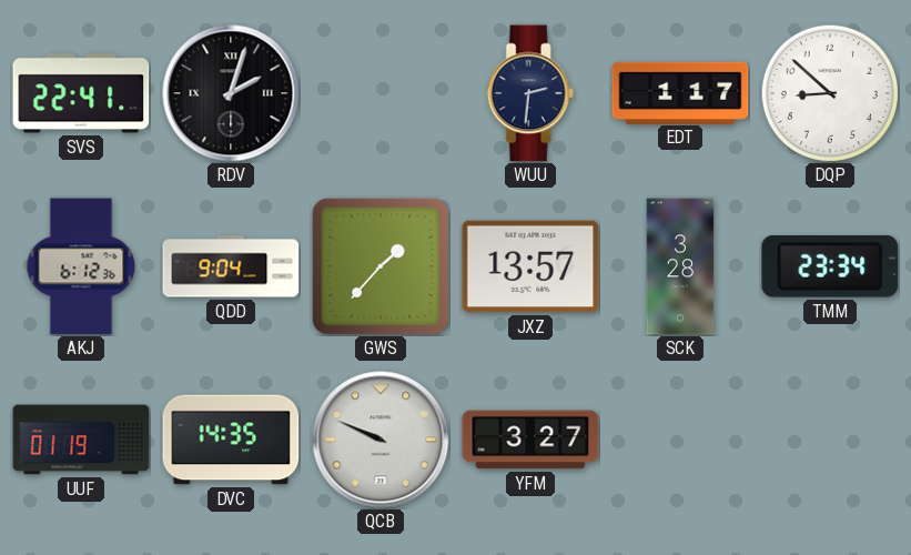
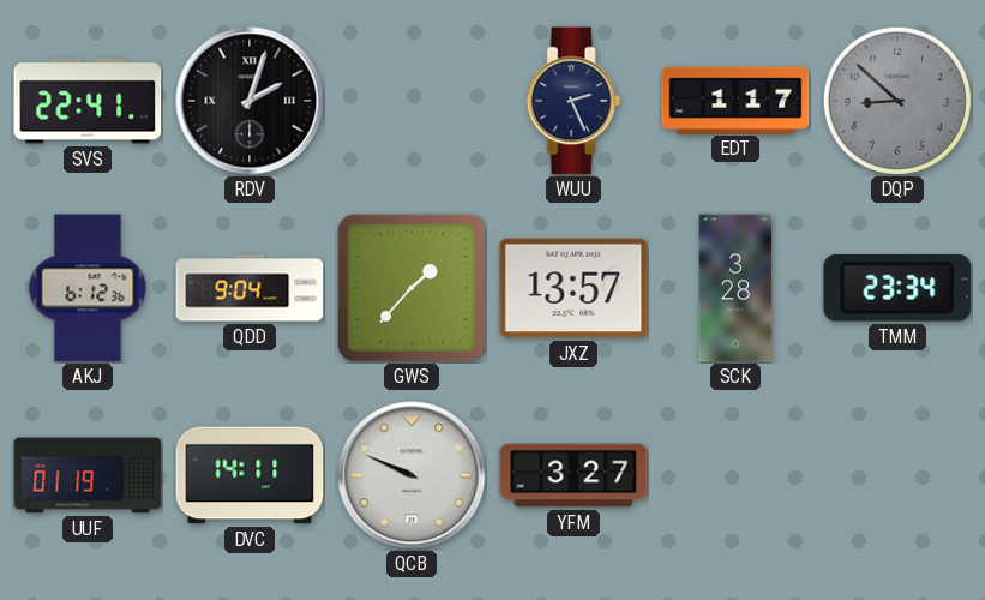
WUU: 2:31 -> 2:26 (573, 101)
DQP dial: white -> grey (896, 100)
DVC: 14:35 -> 14:11 (250, 475)
